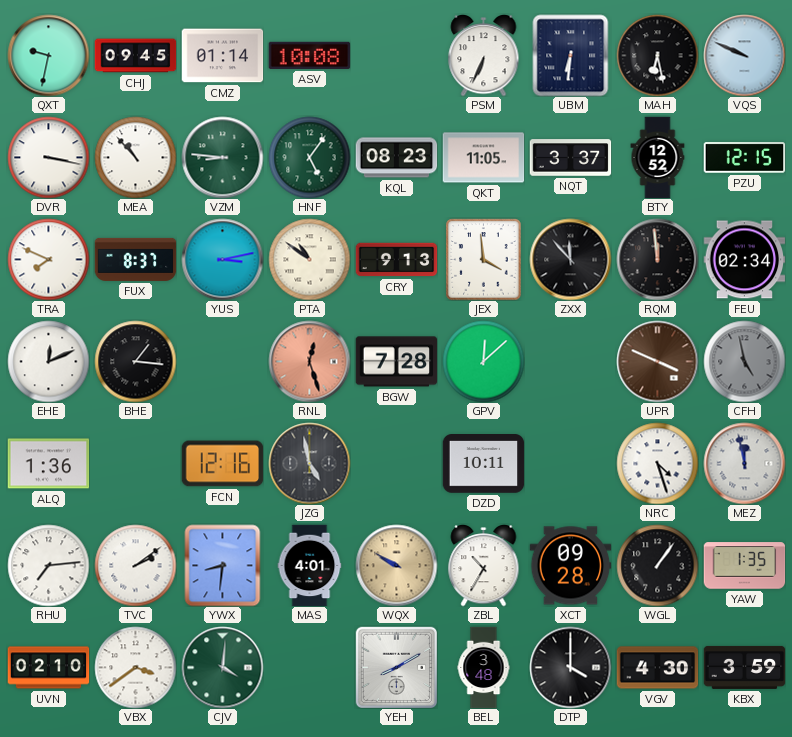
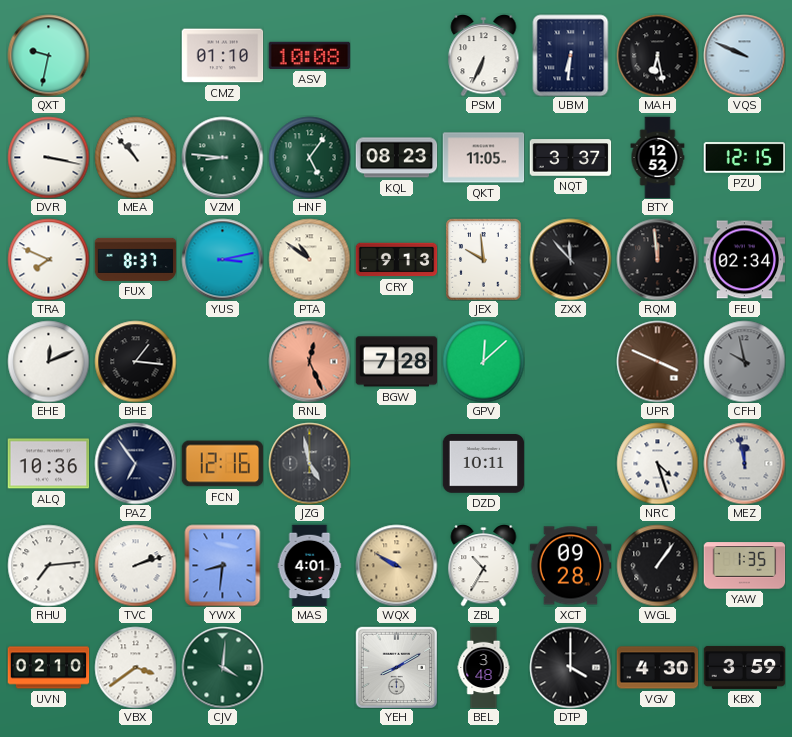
CHJ: 09:45 -> none (135, 56)
CMZ: 01:14 -> 01:10 (222, 56)
JEX: 3:59 -> 9:59 (484, 259)
RNL: 12:27 -> 12:26 (309, 361)
CFH: 4:58 -> 9:58 (744, 361)
ALQ: 1:36 -> 10:36 (48, 464)
PAZ: none -> 6:54 (135, 463)
TVC: 2:09 -> 2:12 (135, 565)
